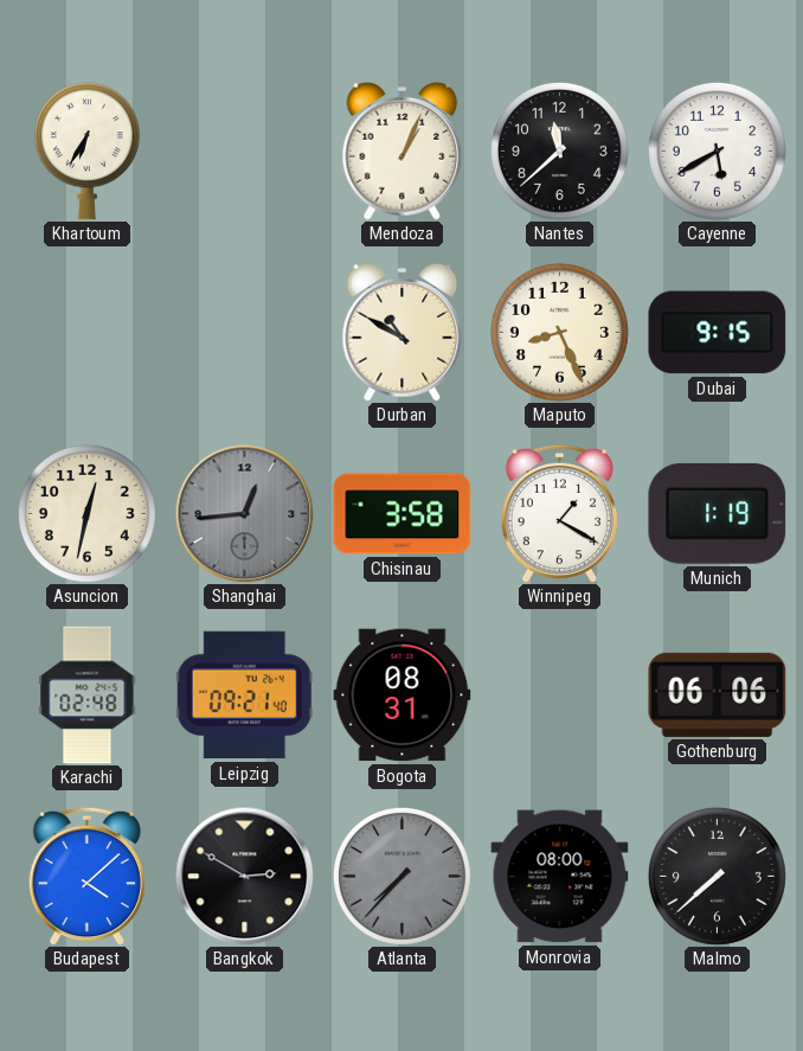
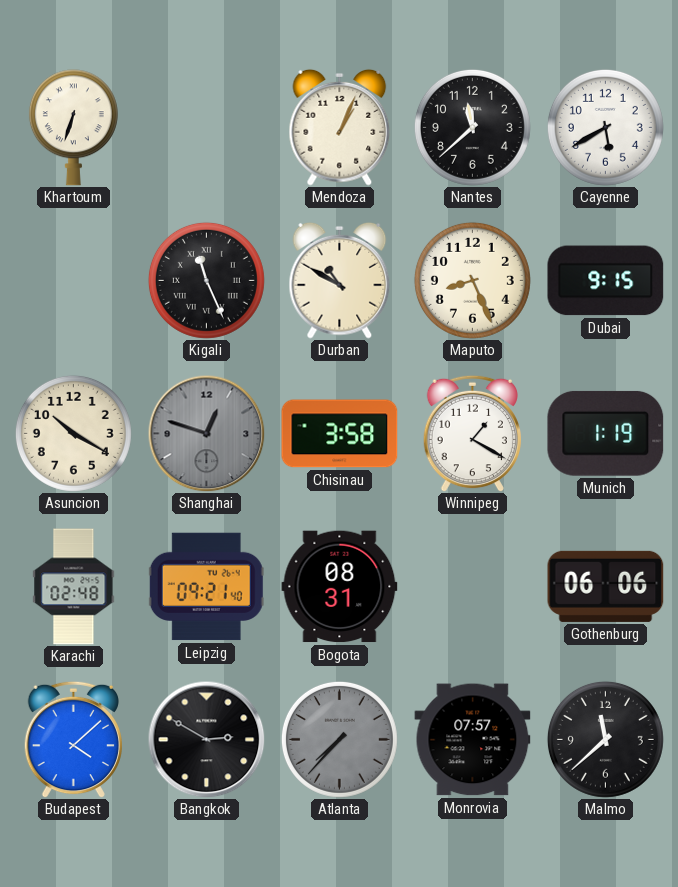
Khartoum: 6:35 -> 6:33 (73, 128)
Kigali: none -> 11:26 (206, 280)
Asuncion: 12:32 -> 10:20 (73, 433)
Shanghai: 12:44 -> 12:48 (206, 433)
Monrovia: 08:00 -> 07:57 (473, 740)
Malmo: 7:38 -> 11:38 (605, 739)
